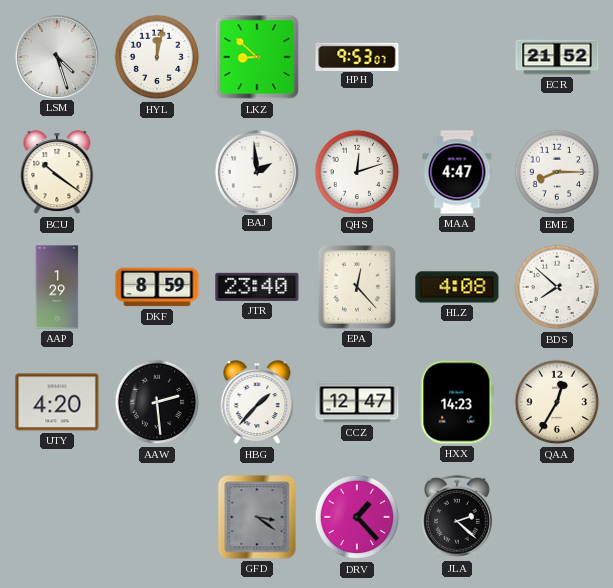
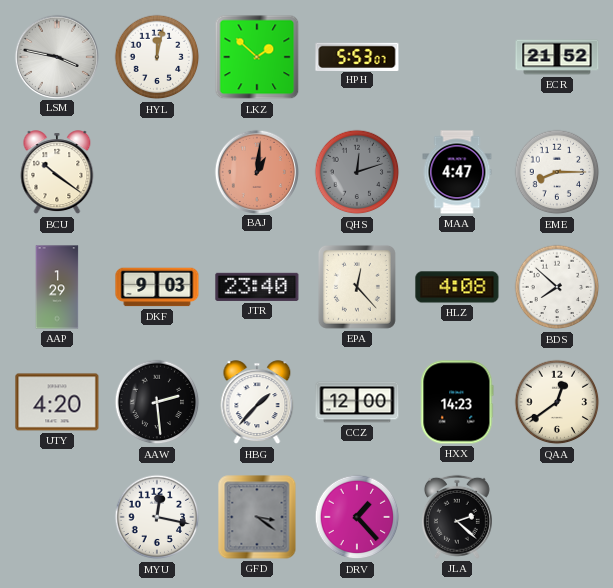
LSM: 4:27 -> 3:47 (56, 56)
LKZ: 8:52 -> 1:52 (257, 57)
HPH: 9:53 -> 5:53 (357, 56)
BAJ: 1:59 -> 1:01 (256, 171)
BAJ dial: white -> salmon (256, 171)
QHS dial: white -> grey (357, 172)
DKF: 8:59 -> 9:03 (157, 287)
CCZ: 12:47 -> 12:00 (357, 402)
QAA: 12:35 -> 12:39 (557, 402)
MYU: none -> 12:17 (157, 517)
